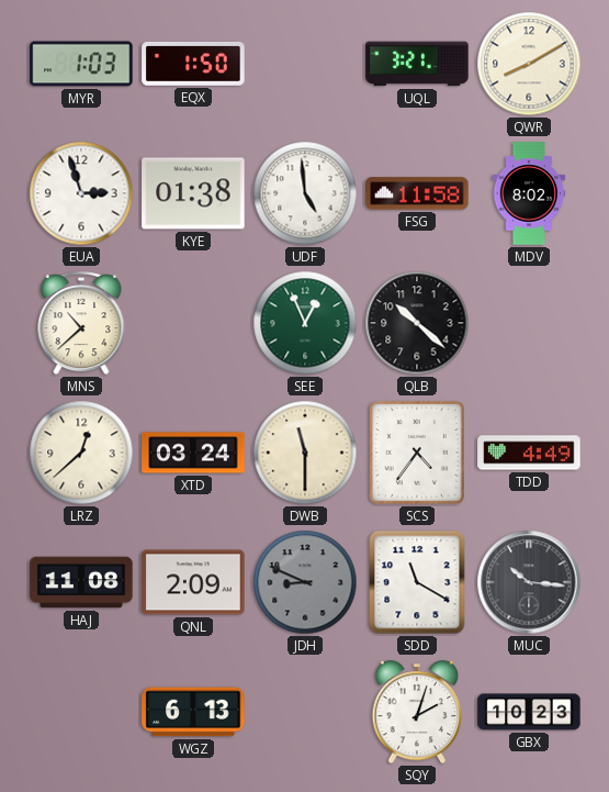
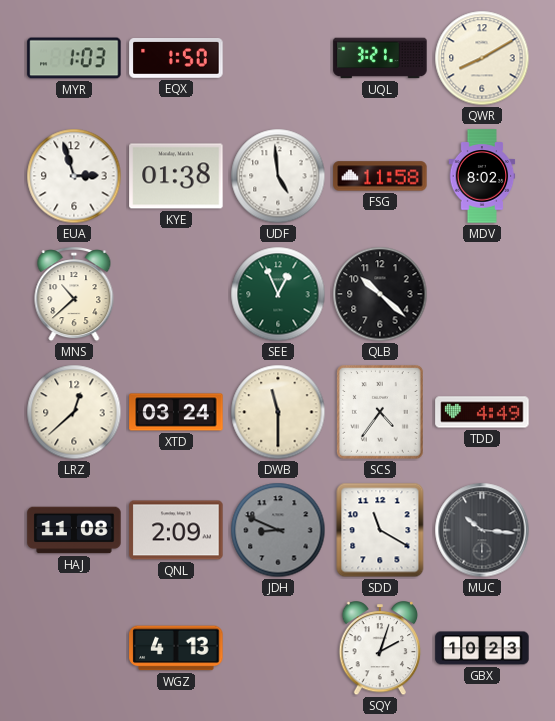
WGZ: 6:13 -> 4:13 (176, 648)
